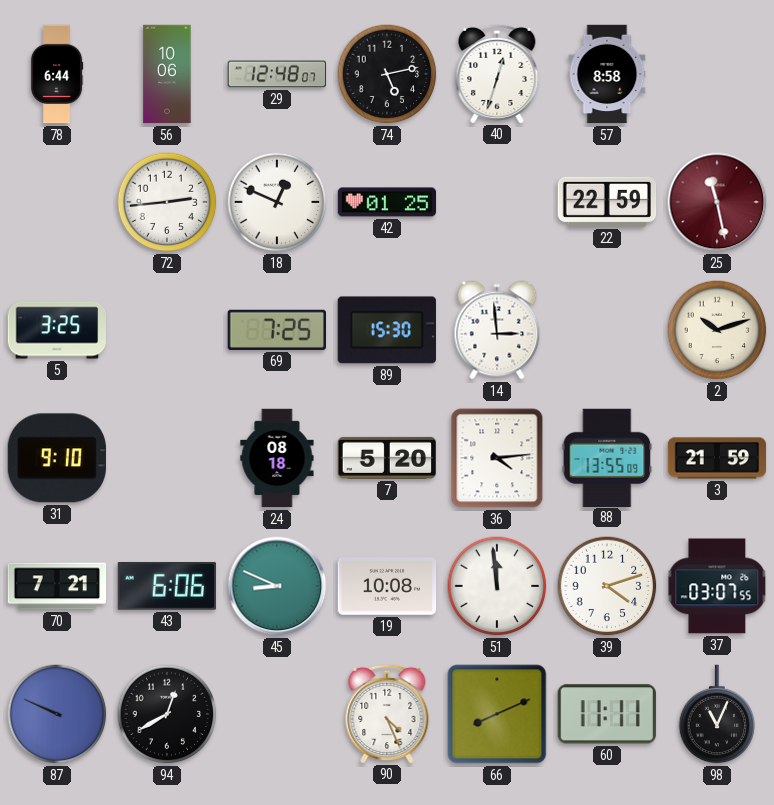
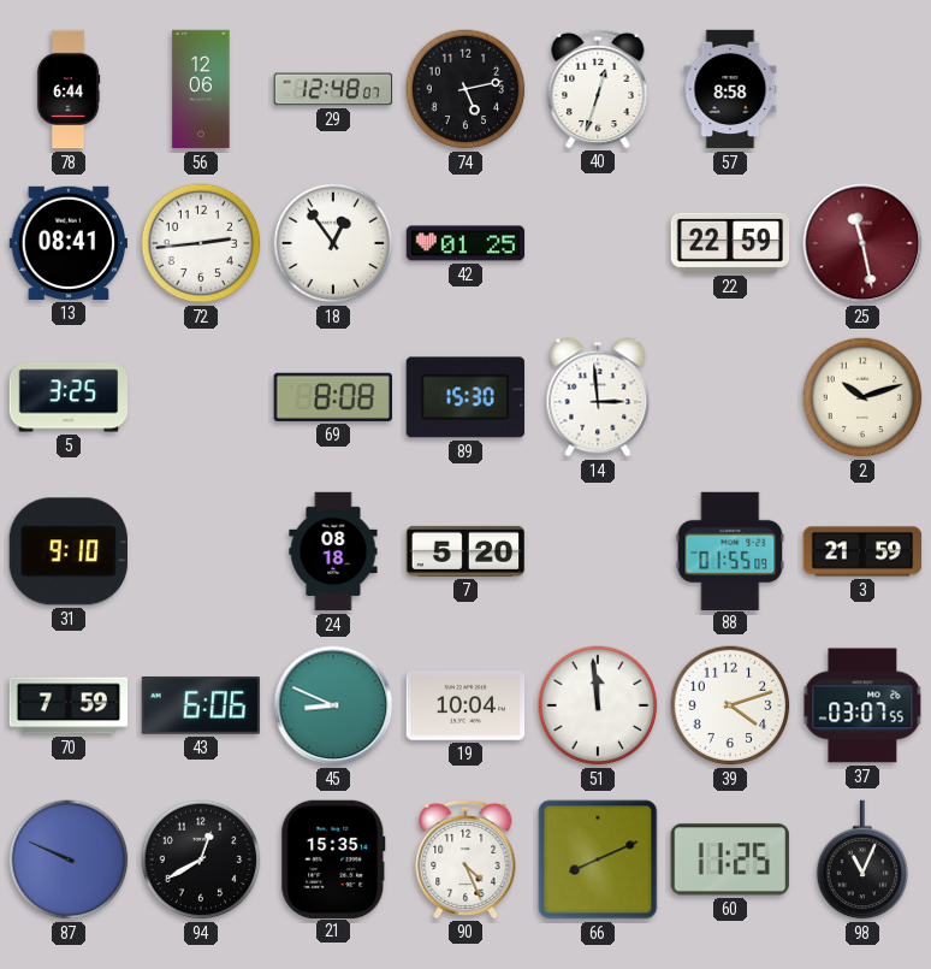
56: 10:06 -> 12:06 (201, 89)
13: none -> 08:41 (67, 243)
18: 12:49 -> 12:54 (333, 243)
69: 7:25 -> 8:08 (333, 397)
36: 4:14 -> none (497, 458)
88: 13:55 -> 01:55 (730, 550)
70: 7:21 -> 7:59 (69, 705)
19: 10:08 -> 10:04 (465, 707)
21: none -> 15:35 (333, 858)
60: 11:11 -> 11:25 (730, 859)
